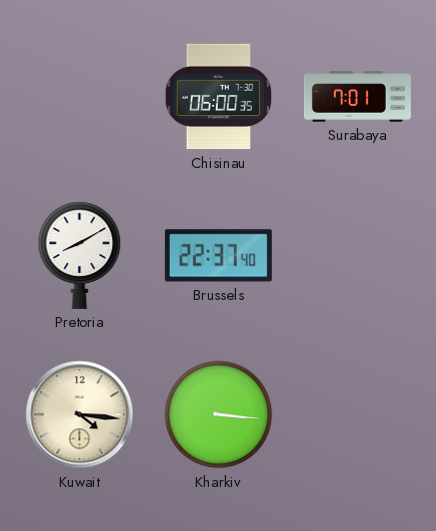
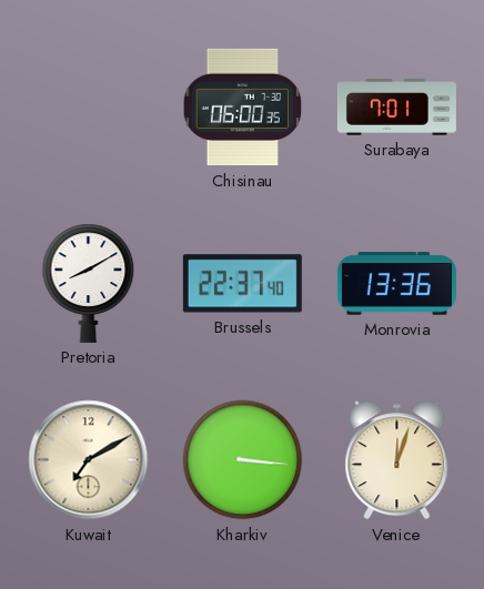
Monrovia: none -> 13:36 (396, 284)
Kuwait: 4:16 -> 7:10 (89, 460)
Venice: none -> 12:03 (397, 460)
